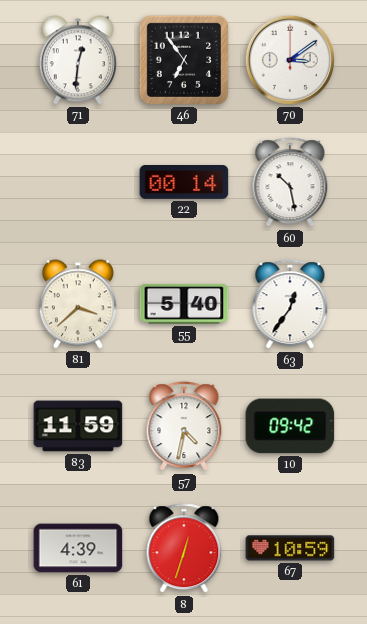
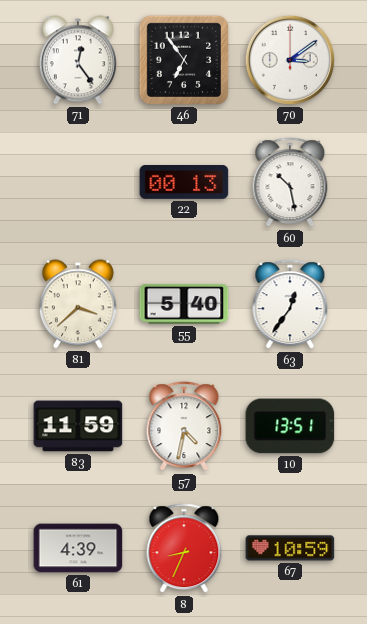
71: 12:31 -> 12:24 (78, 60)
22: 00:14 -> 00:13 (184, 183)
10: 09:42 -> 13:51 (290, 426)
8: 12:33 -> 8:34 (184, 549)
